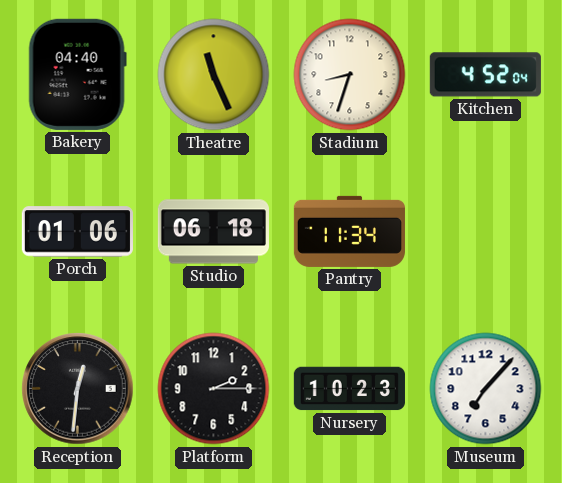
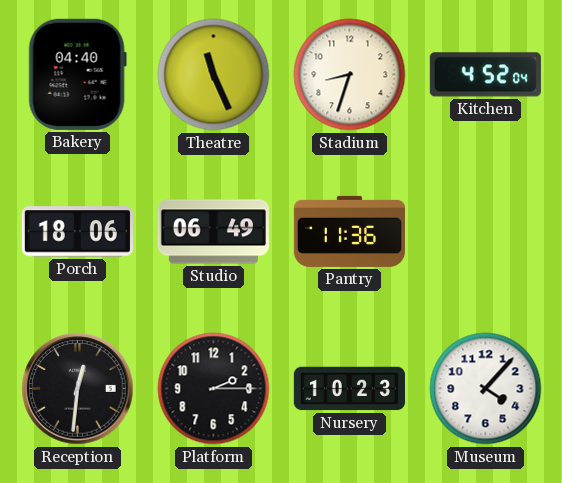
Porch: 01:06 -> 18:06 (77, 232)
Studio: 06:18 -> 06:49 (213, 232)
Pantry: 11:34 -> 11:36 (349, 231)
Museum: 7:07 -> 4:07 (486, 389)
